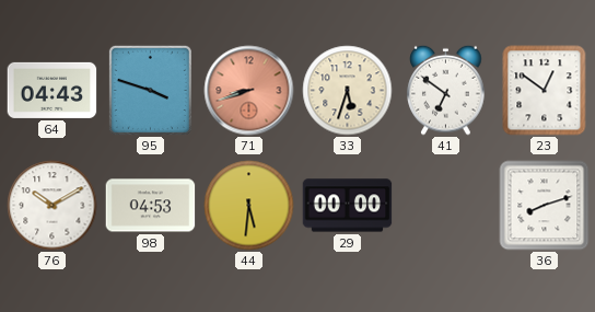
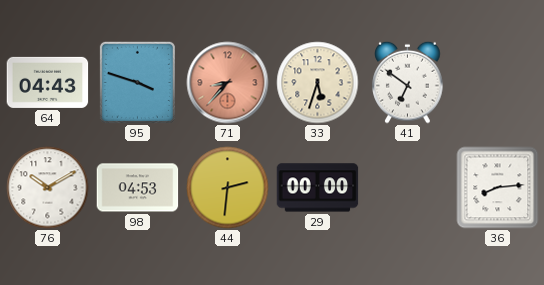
71: 8:42 -> 8:37 (228, 83)
23: 12:51 -> none (545, 91)
44: 5:31 -> 2:31 (228, 188)
36: 8:12 -> 8:14 (498, 188)
